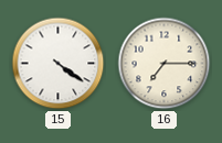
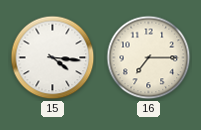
15: 4:21 -> 4:16 (53, 58)
